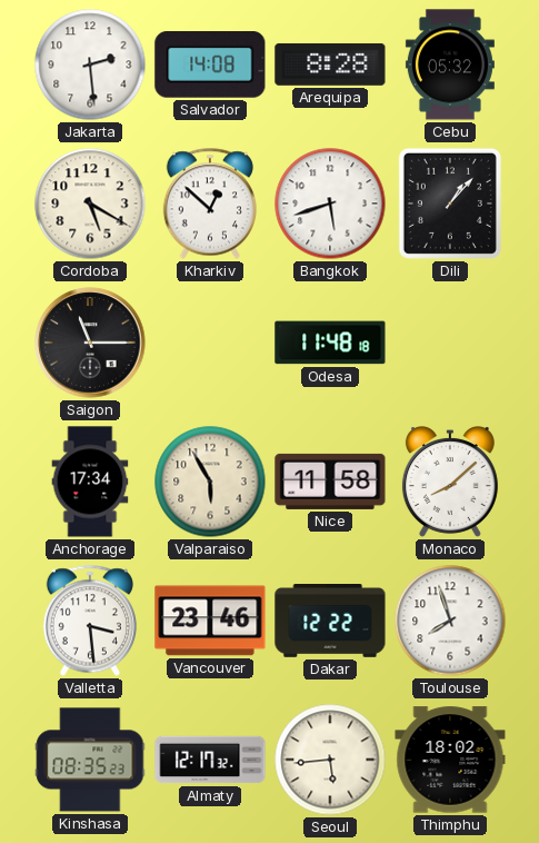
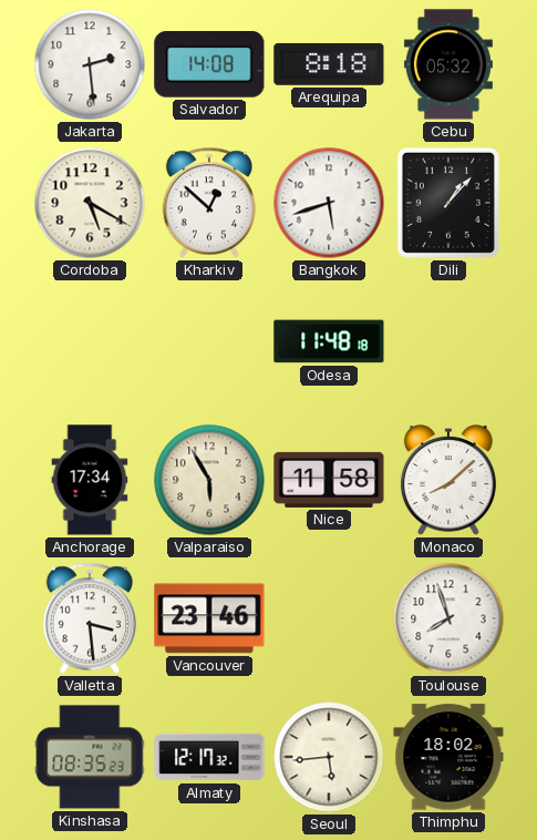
Arequipa: 8:28 -> 8:18 (329, 64)
Saigon: 11:15 -> none (90, 343)
Dakar: 12:22 -> none (330, 622)
